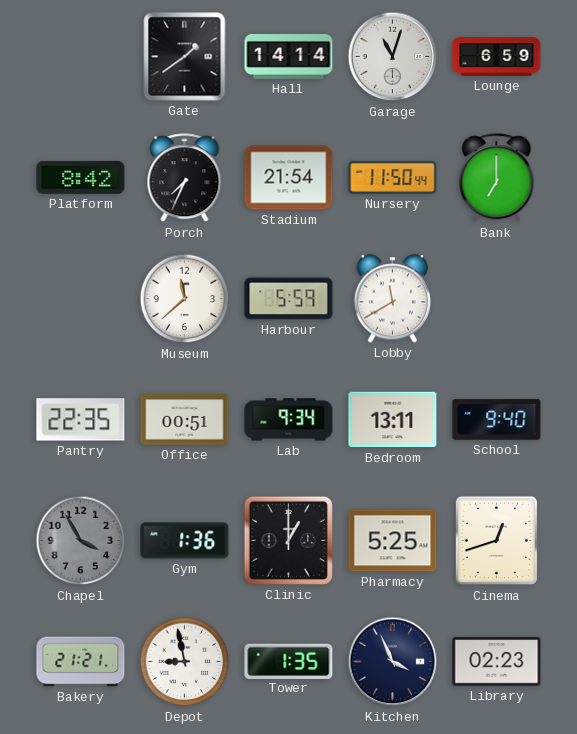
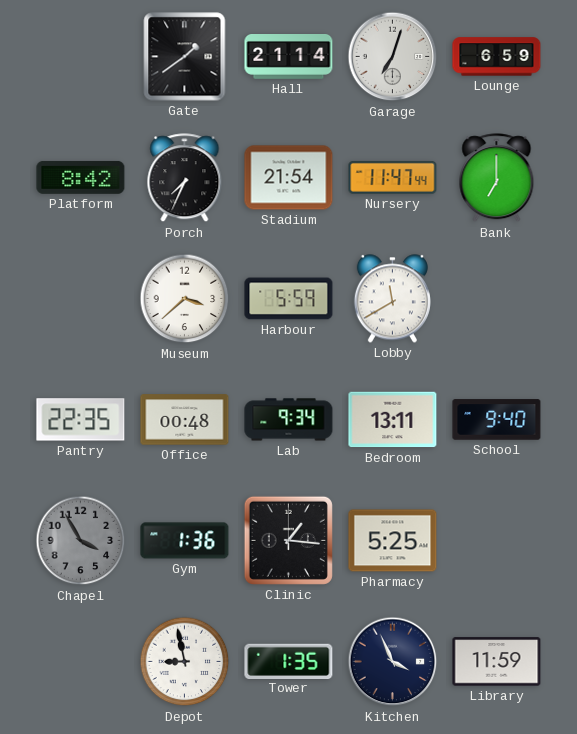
Hall: 14:14 -> 21:14 (289, 57)
Garage: 11:03 -> 7:03 (393, 57)
Nursery: 11:50 -> 11:47 (393, 177)
Museum: 11:38 -> 3:38 (185, 299)
Office: 00:51 -> 00:48 (185, 420)
Clinic: 1:00 -> 1:16 (288, 540)
Cinema: 12:42 -> none (497, 541)
Bakery: 21:21 -> none (81, 662)
Library: 02:23 -> 11:59 (497, 662)
